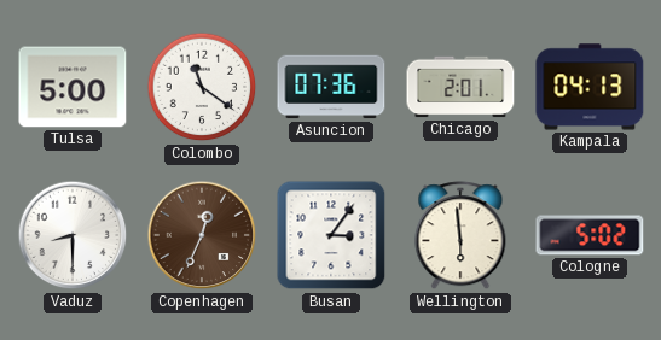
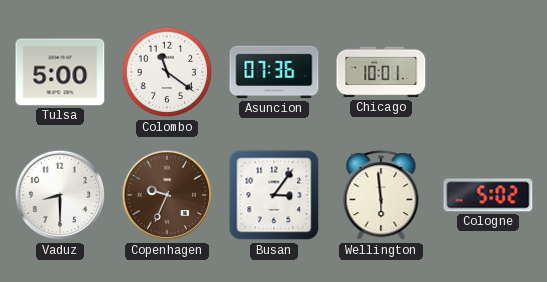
Chicago: 2:01 -> 10:01 (381, 72)
Kampala: 04:13 -> none (590, 87)
Copenhagen: 12:34 -> 9:34 (167, 195)
